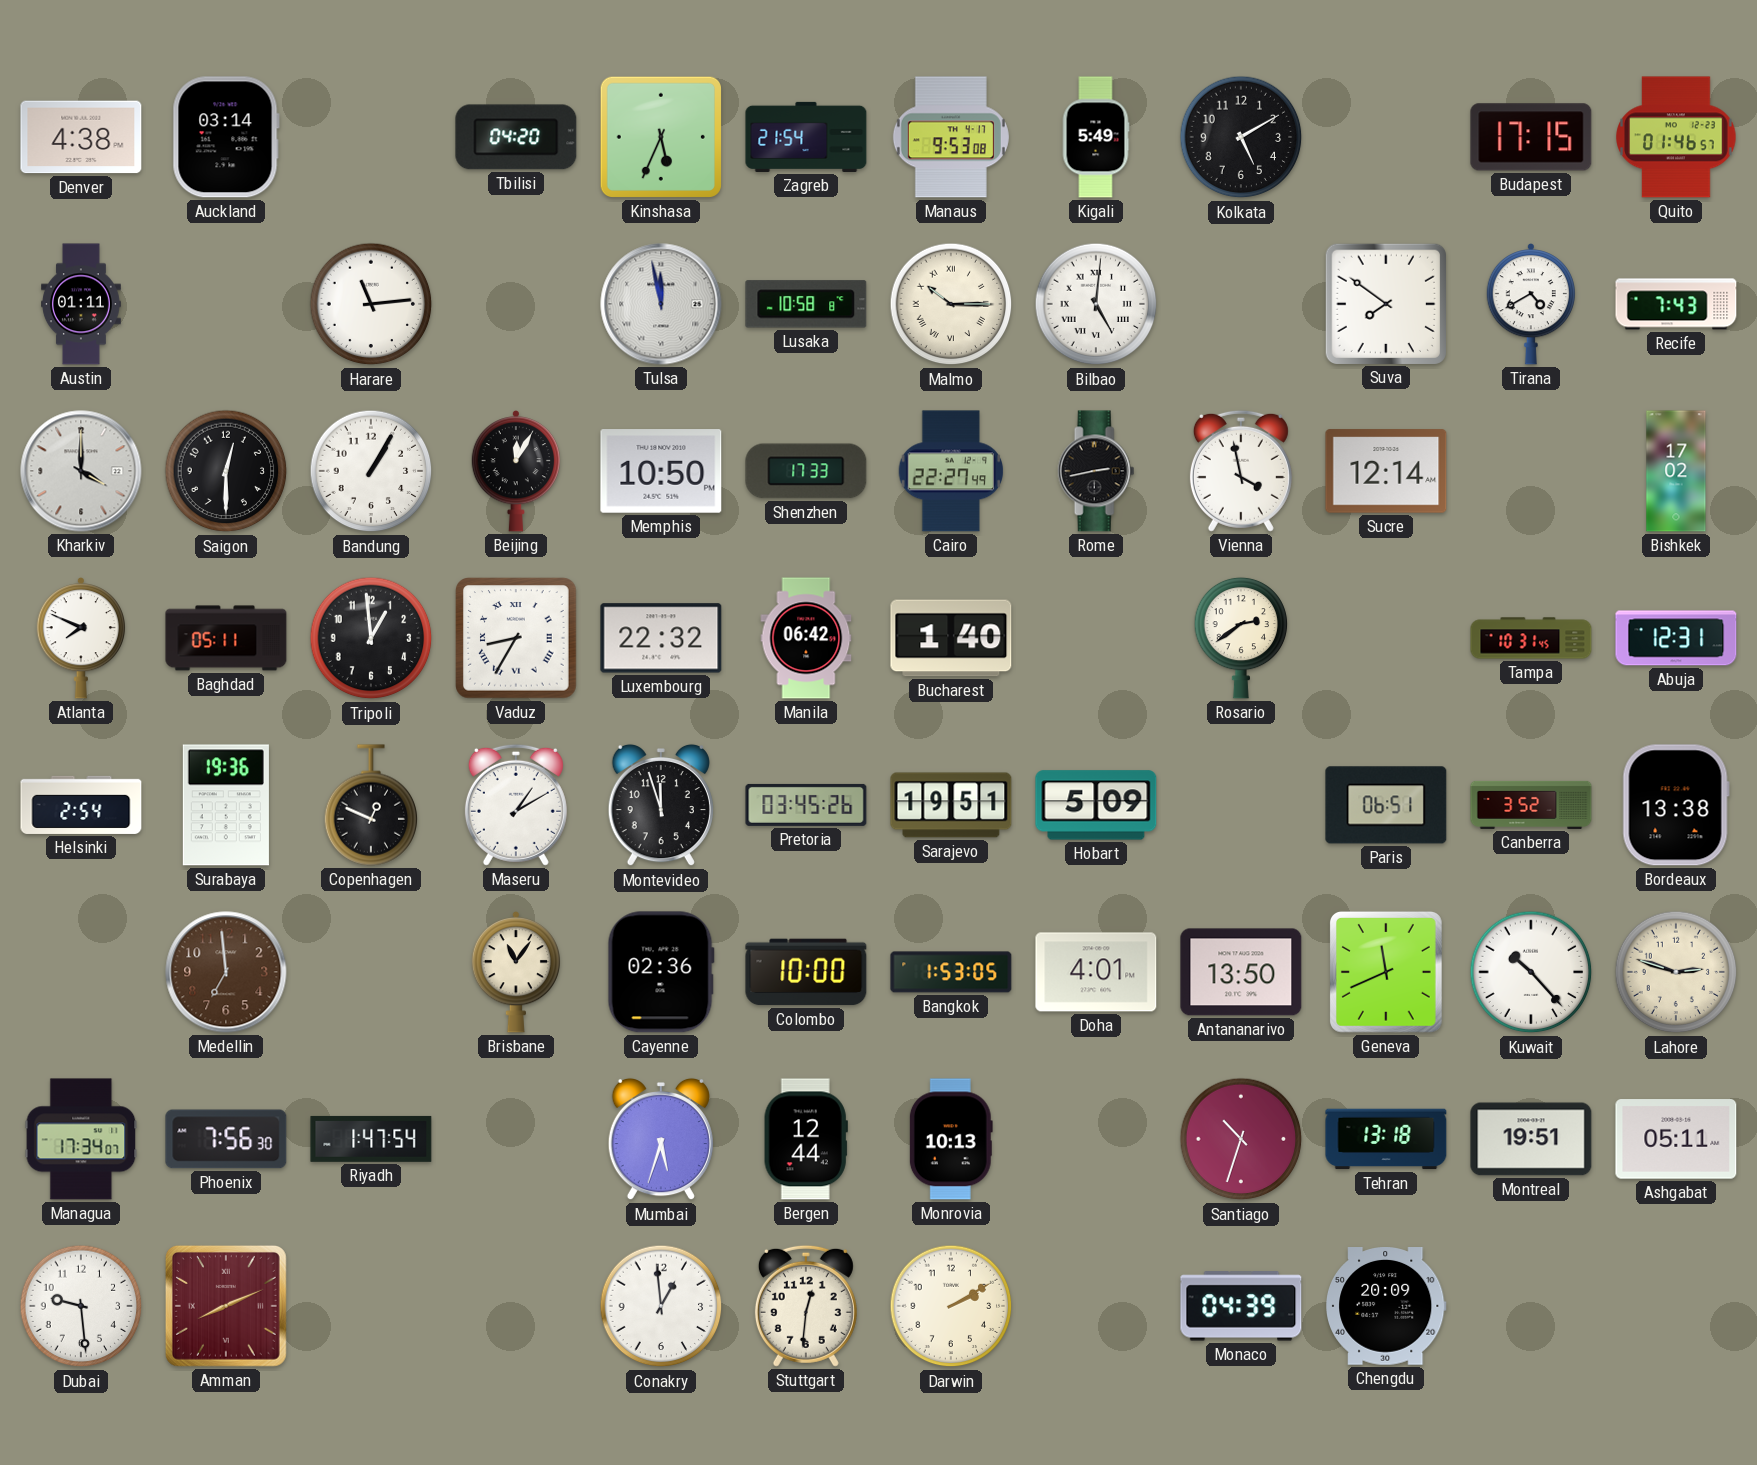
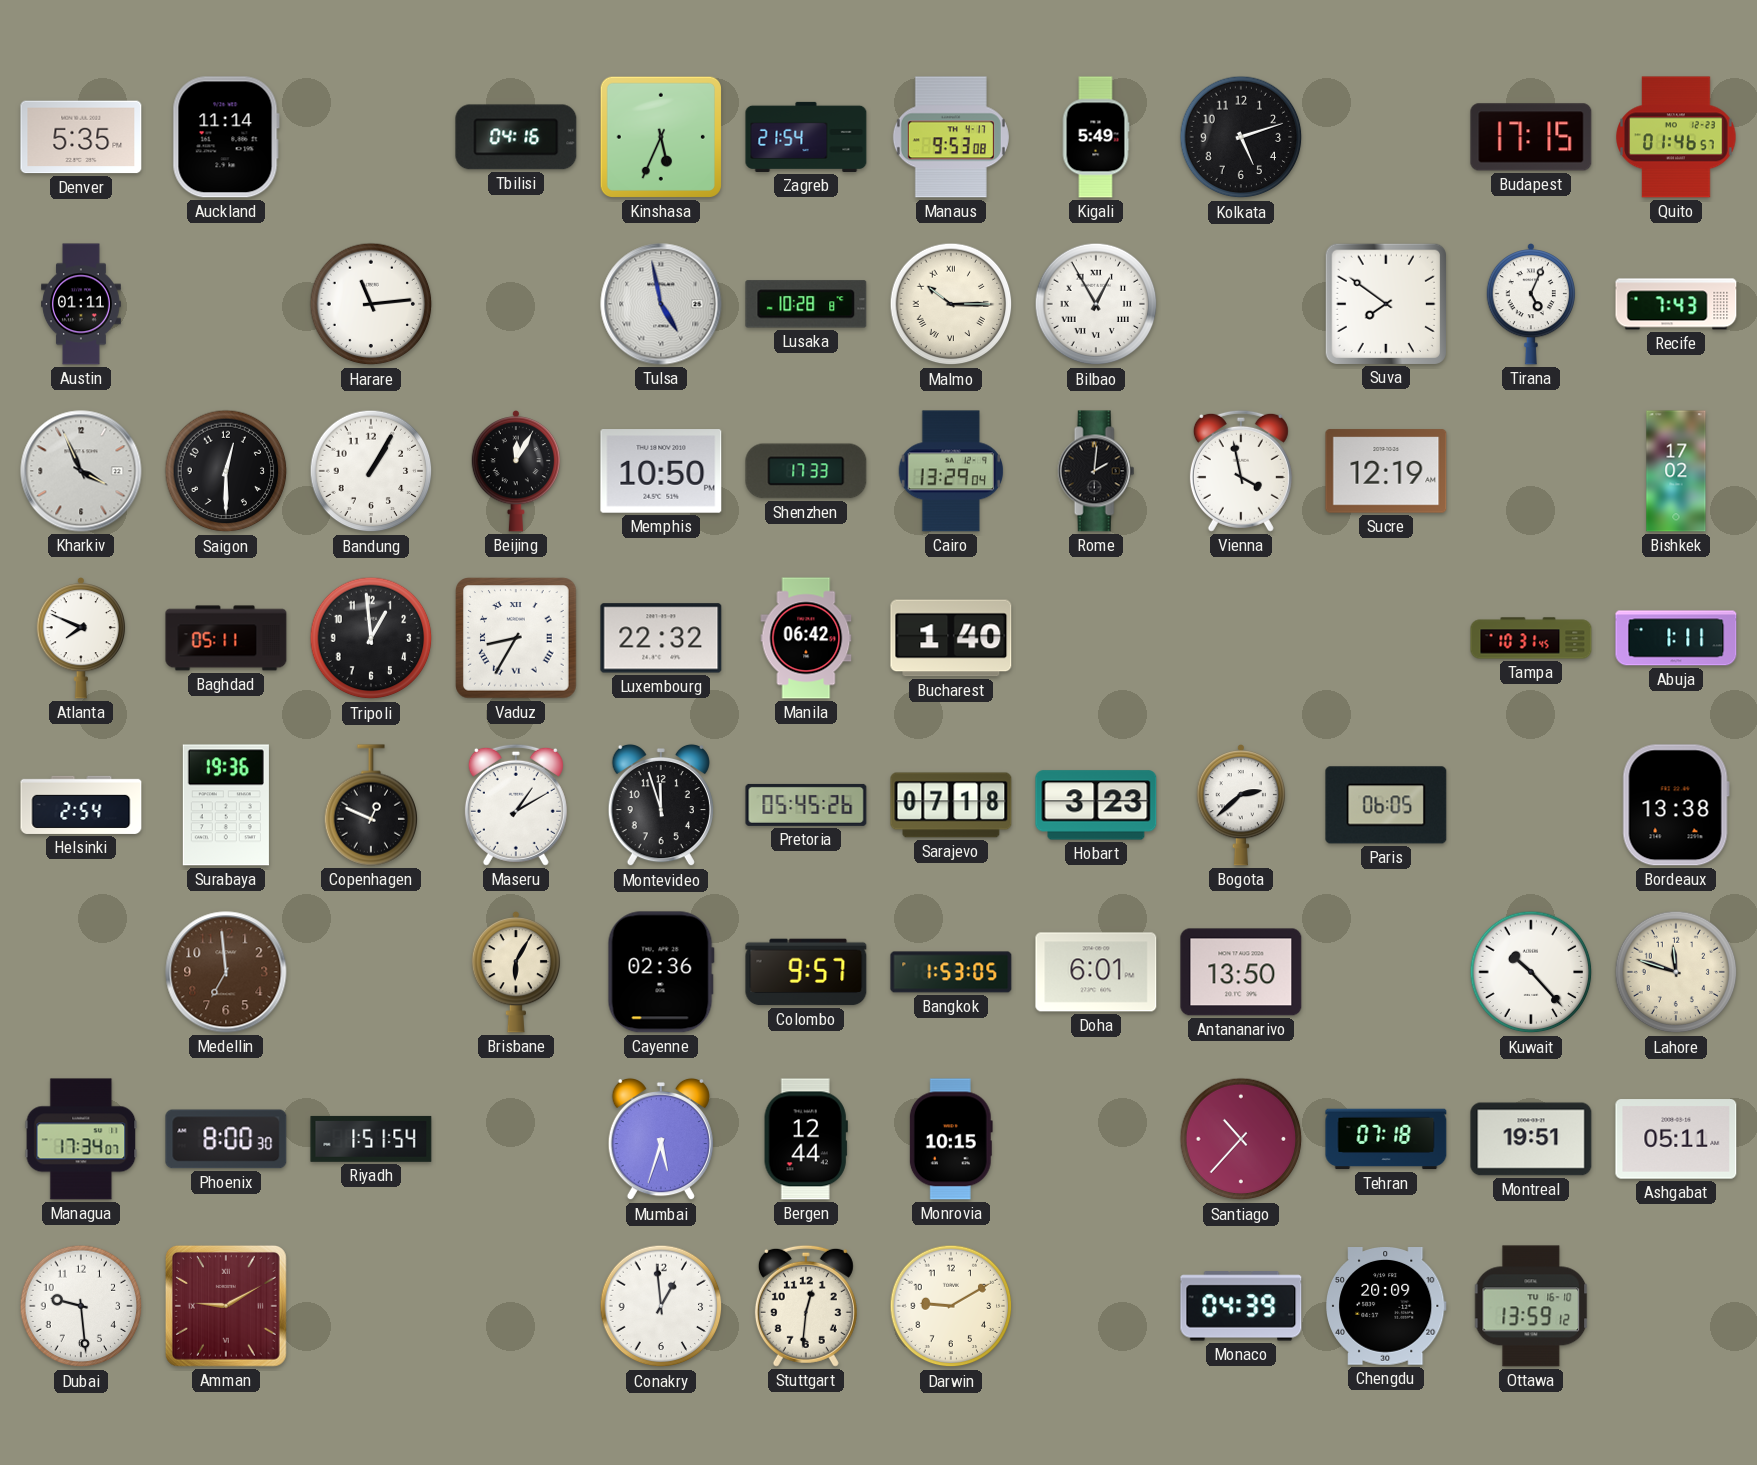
Denver: 4:38 -> 5:35 (81, 137)
Auckland: 03:14 -> 11:14 (226, 137)
Tbilisi: 04:20 -> 04:16 (516, 137)
Kolkata: 5:10 -> 5:12 (1241, 137)
Tulsa: 11:58 -> 4:58 (661, 304)
Lusaka: 10:58 -> 10:28 (806, 304)
Bilbao: 5:01 -> 12:55 (1096, 304)
Tirana: 4:40 -> 5:04 (1530, 305)
Kharkiv: 4:00 -> 3:56 (81, 471)
Cairo: 22:27 -> 13:29 (951, 471)
Rome: 2:43 -> 2:01 (1096, 471)
Sucre: 12:14 -> 12:19 (1386, 471)
Rosario: 2:39 -> none (1241, 638)
Abuja: 12:31 -> 1:11 (1676, 638)
Pretoria: 03:45 -> 05:45 (806, 805)
Sarajevo: 19:51 -> 07:18 (951, 805)
Hobart: 5:09 -> 3:23 (1096, 805)
Bogota: none -> 2:38 (1240, 806)
Paris: 06:51 -> 06:05 (1386, 805)
Canberra: 3:52 -> none (1531, 805)
Brisbane: 11:06 -> 6:05 (515, 973)
Colombo: 10:00 -> 9:57 (806, 972)
Doha: 4:01 -> 6:01 (1096, 972)
Geneva: 11:41 -> none (1386, 972)
Lahore: 2:48 -> 11:48 (1676, 972)
Phoenix: 7:56 -> 8:00 (226, 1139)
Riyadh: 1:47 -> 1:51 (371, 1139)
Monrovia: 10:13 -> 10:15 (951, 1139)
Santiago: 10:33 -> 10:37 (1241, 1139)
Tehran: 13:18 -> 07:18 (1386, 1139)
Amman: 8:11 -> 9:10 (226, 1306)
Darwin: 2:10 -> 9:10 (951, 1306)
Ottawa: none -> 13:59 (1531, 1306)
